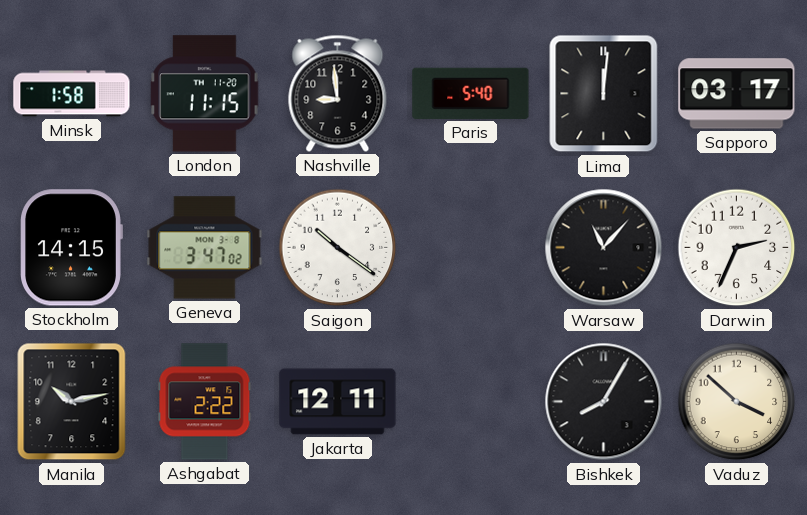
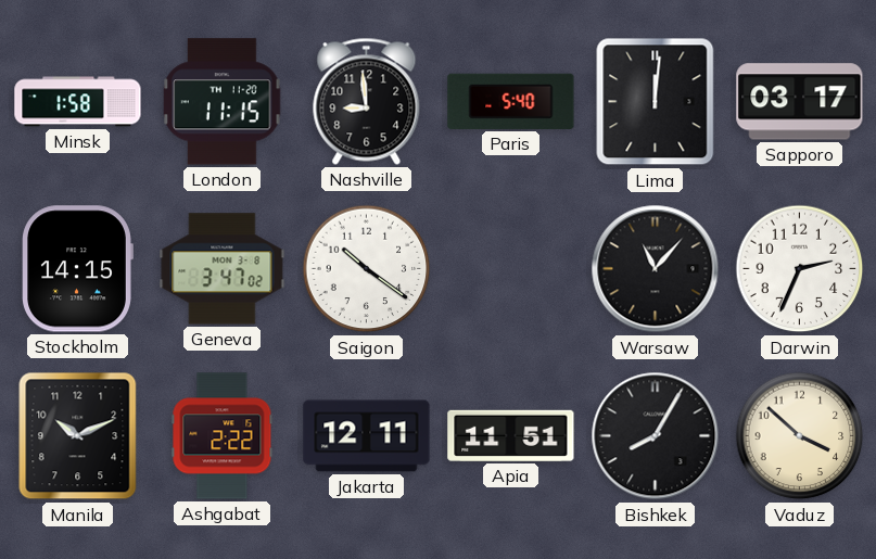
Manila: 10:13 -> 10:11 (78, 436)
Apia: none -> 11:51 (511, 435)
